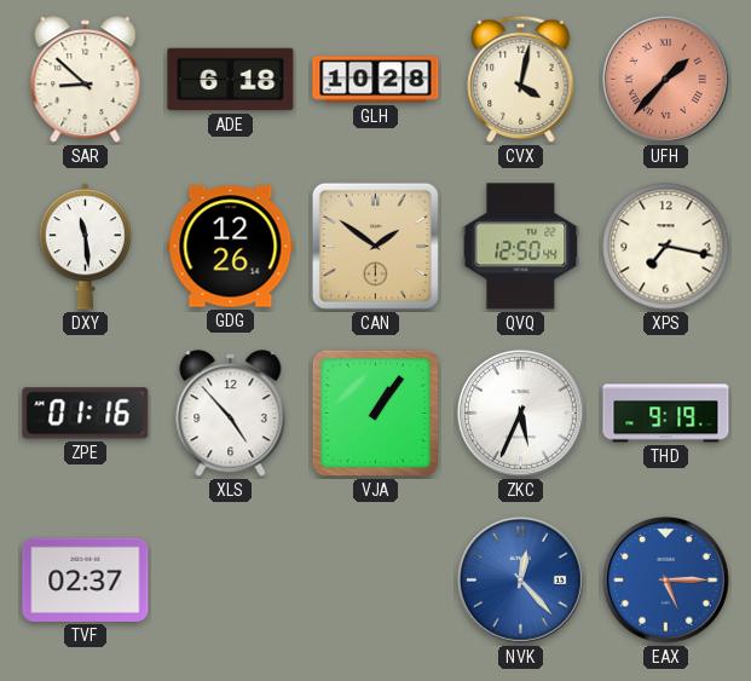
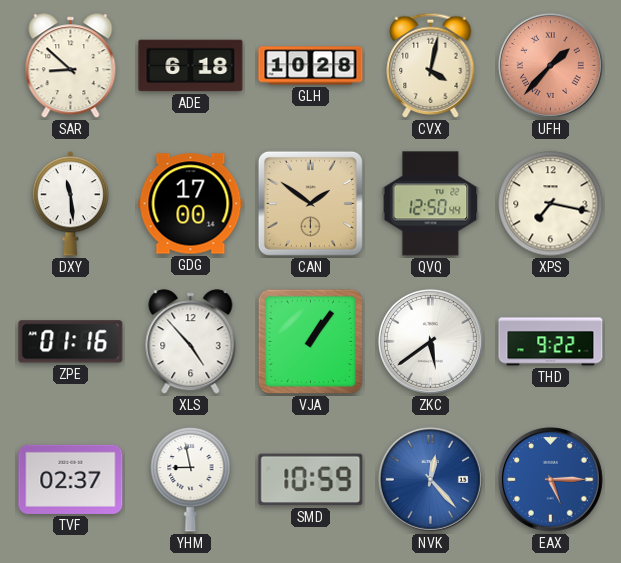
GDG: 12:26 -> 17:00 (191, 204)
ZKC: 5:34 -> 5:39 (430, 341)
THD: 9:19 -> 9:22 (551, 342)
YHM: none -> 8:58 (191, 479)
SMD: none -> 10:59 (311, 480)
